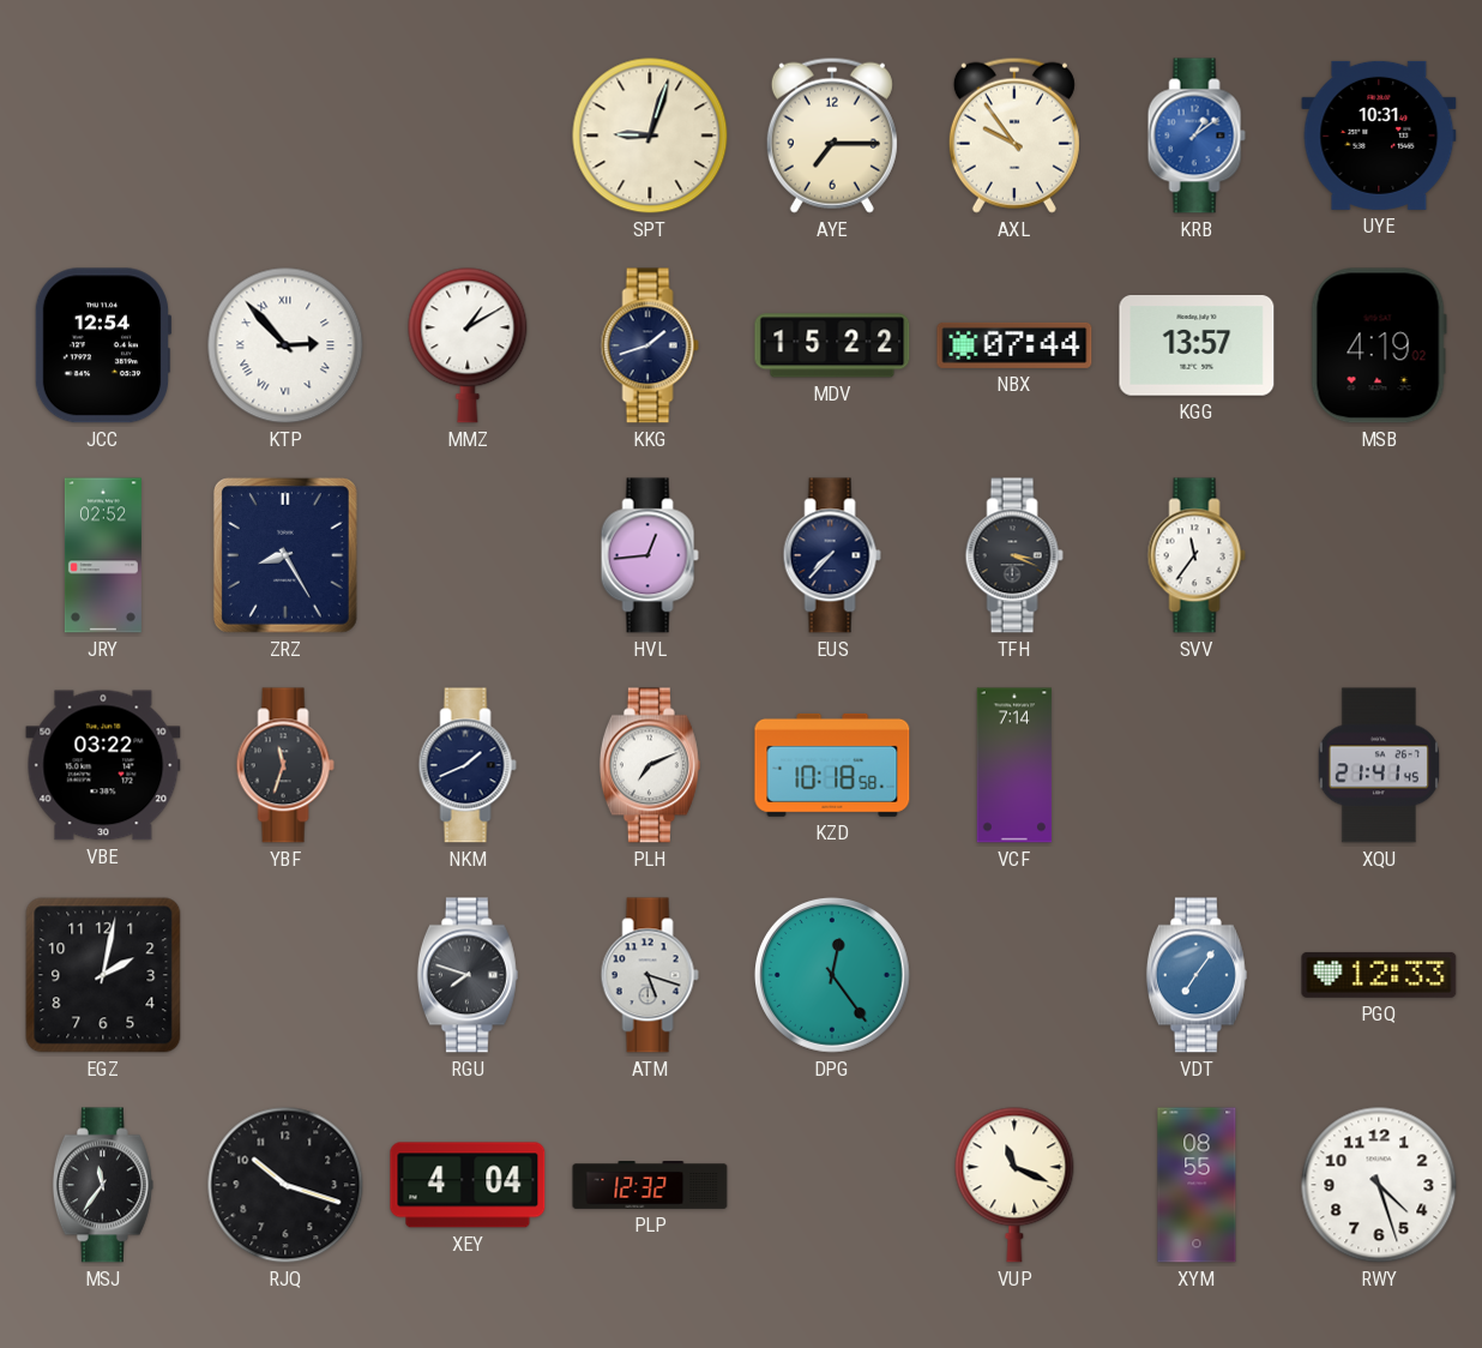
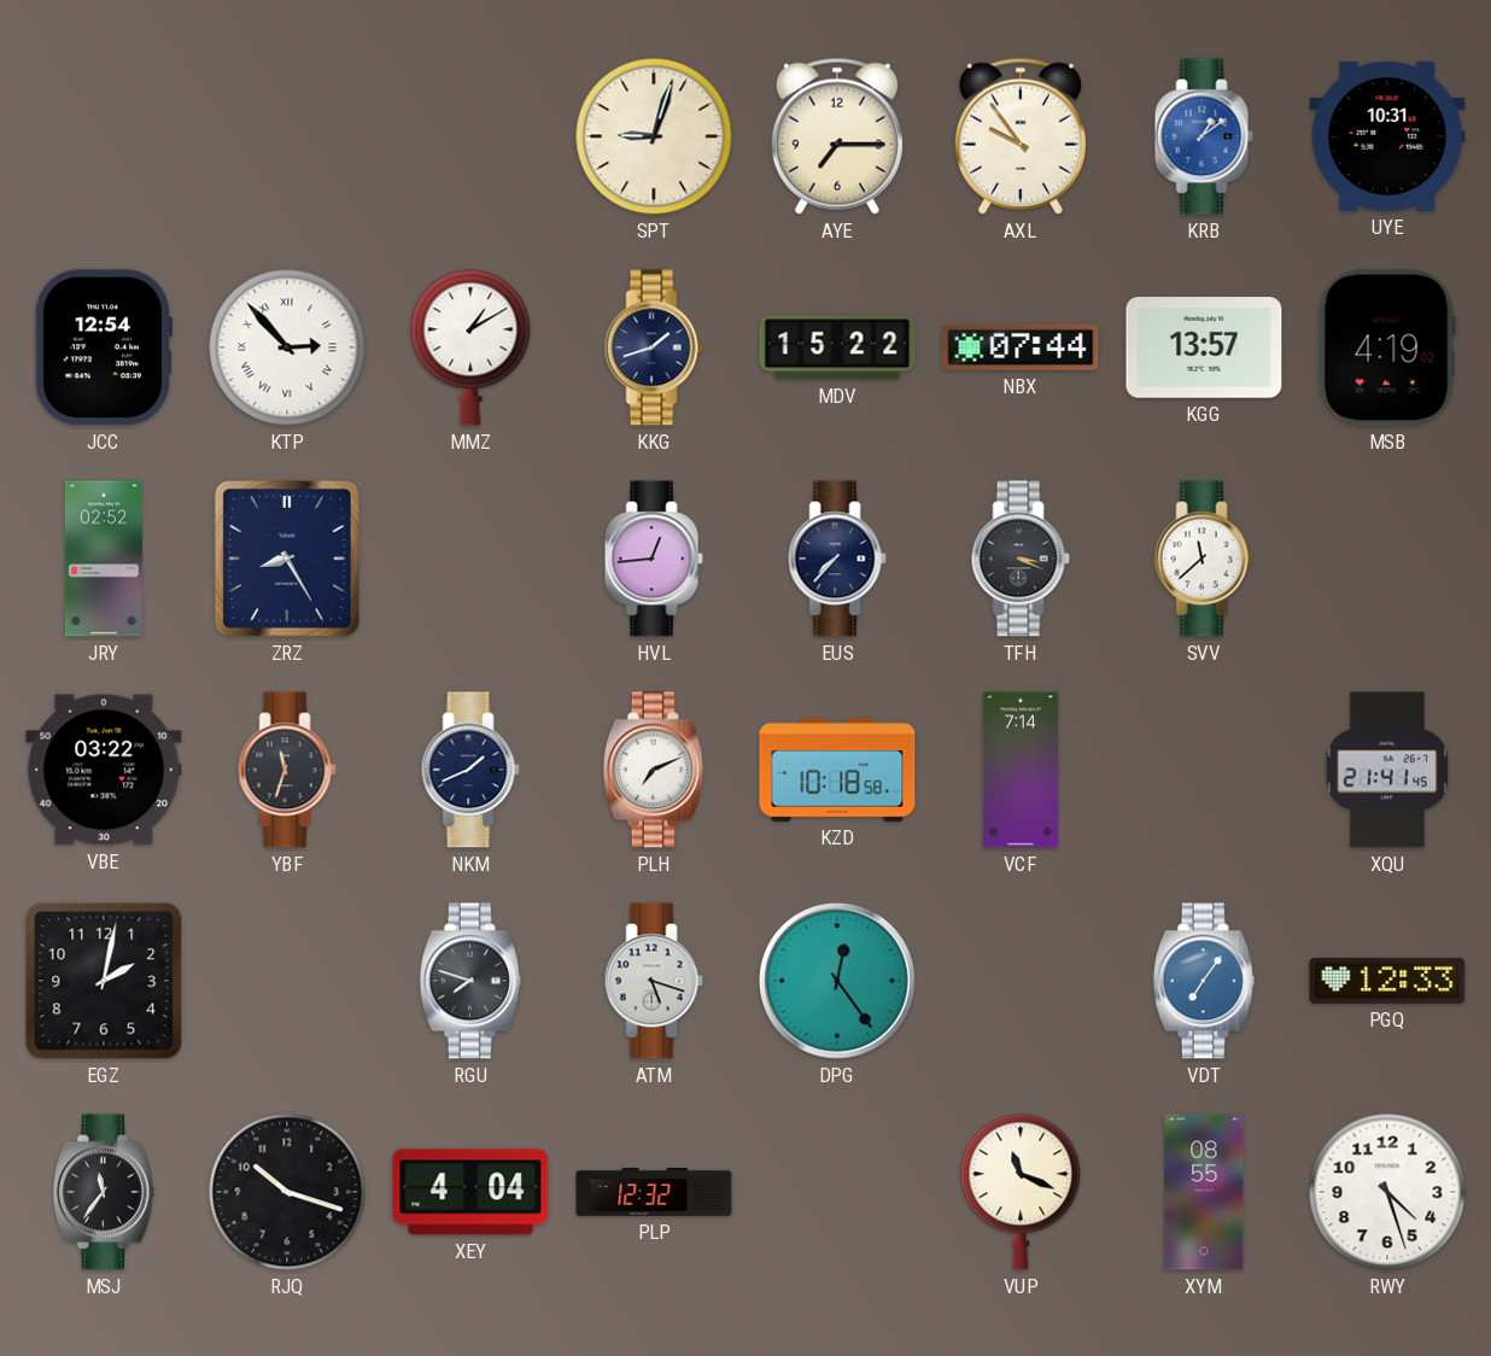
SVV: 11:36 -> 11:38 (1204, 559)
